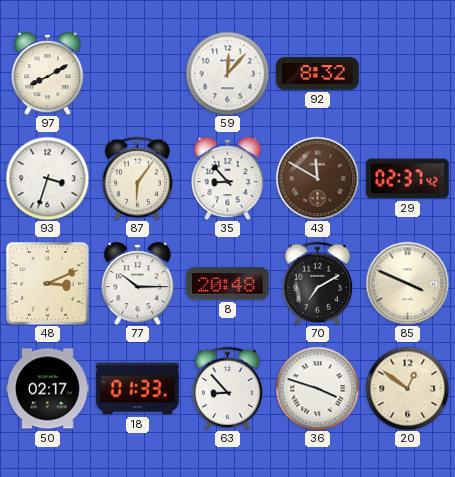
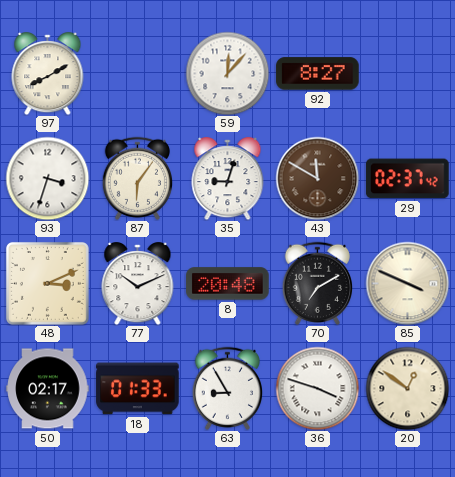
92: 8:32 -> 8:27 (318, 74)
35: 8:53 -> 9:03 (228, 179)
77: 10:15 -> 10:11 (138, 284)
63: 8:53 -> 8:55 (227, 388)
